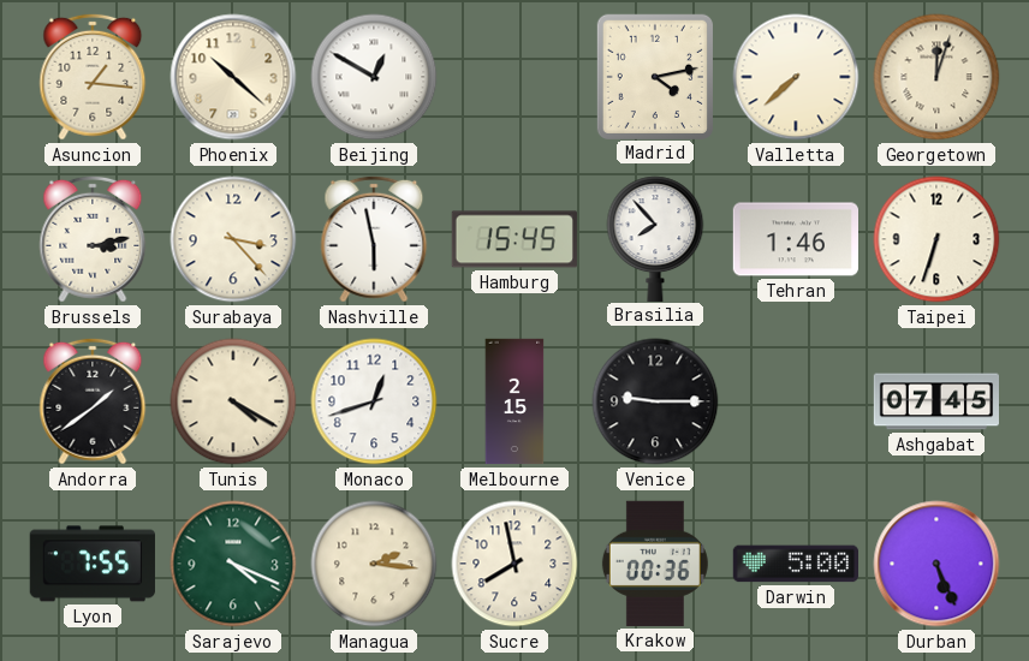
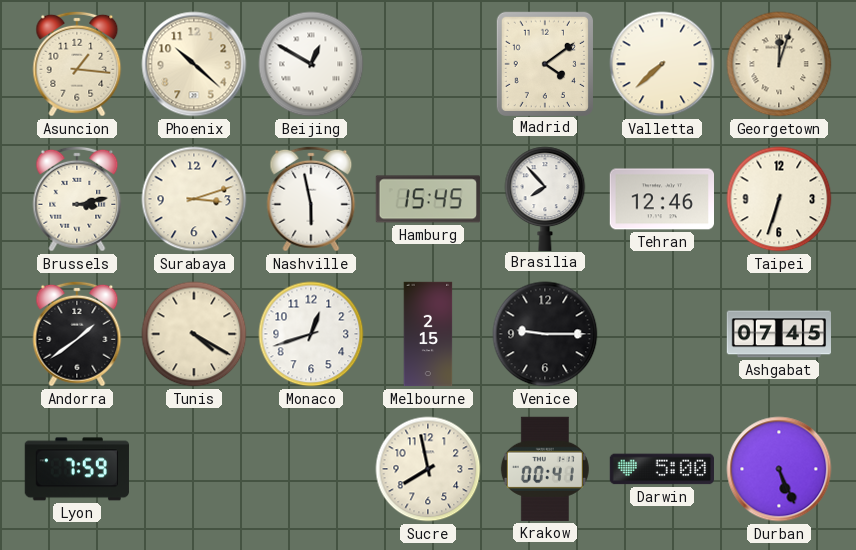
Madrid: 4:13 -> 4:09 (545, 63)
Surabaya: 3:23 -> 3:12 (194, 199)
Tehran: 1:46 -> 12:46 (661, 199)
Lyon: 7:55 -> 7:59 (77, 469)
Sarajevo: 4:19 -> none (233, 564)
Managua: 2:16 -> none (374, 564)
Krakow: 00:36 -> 00:41 (545, 469)
